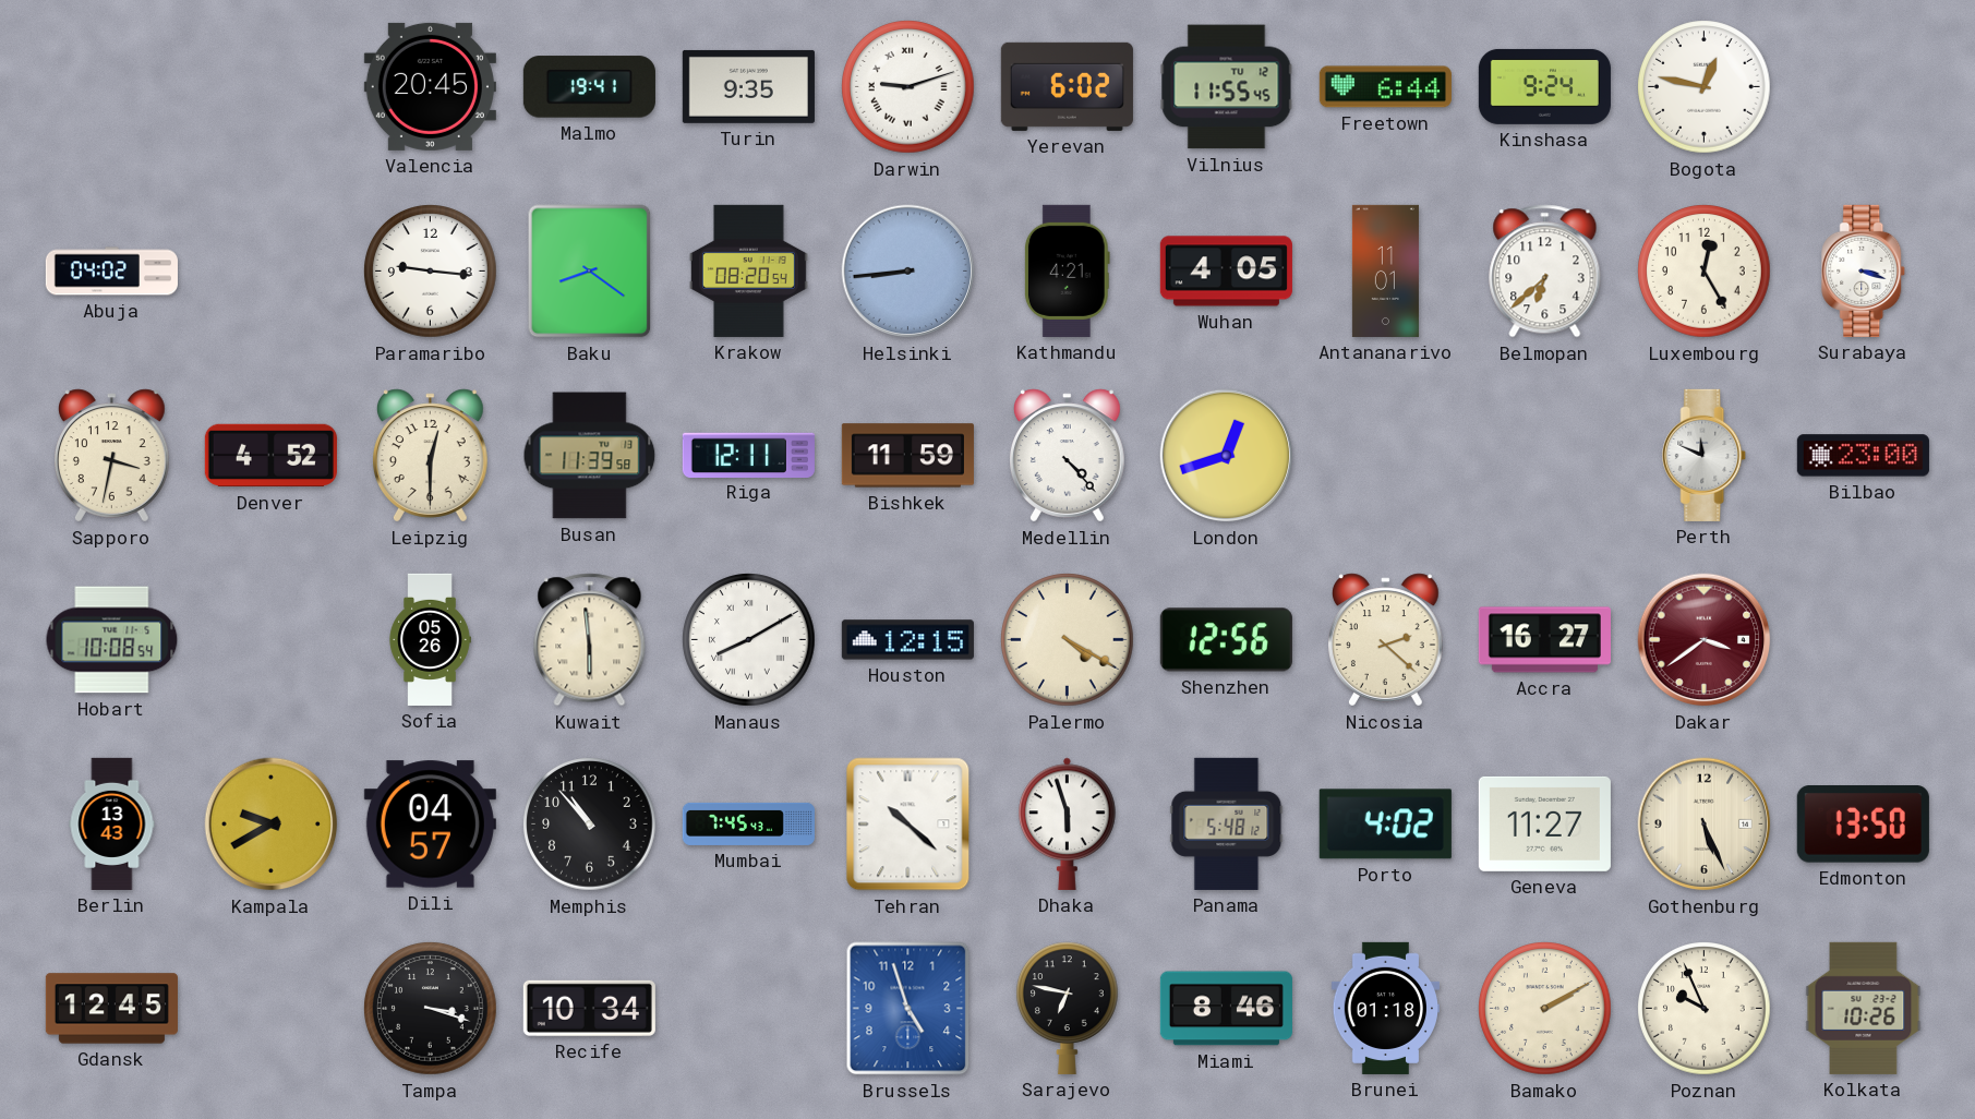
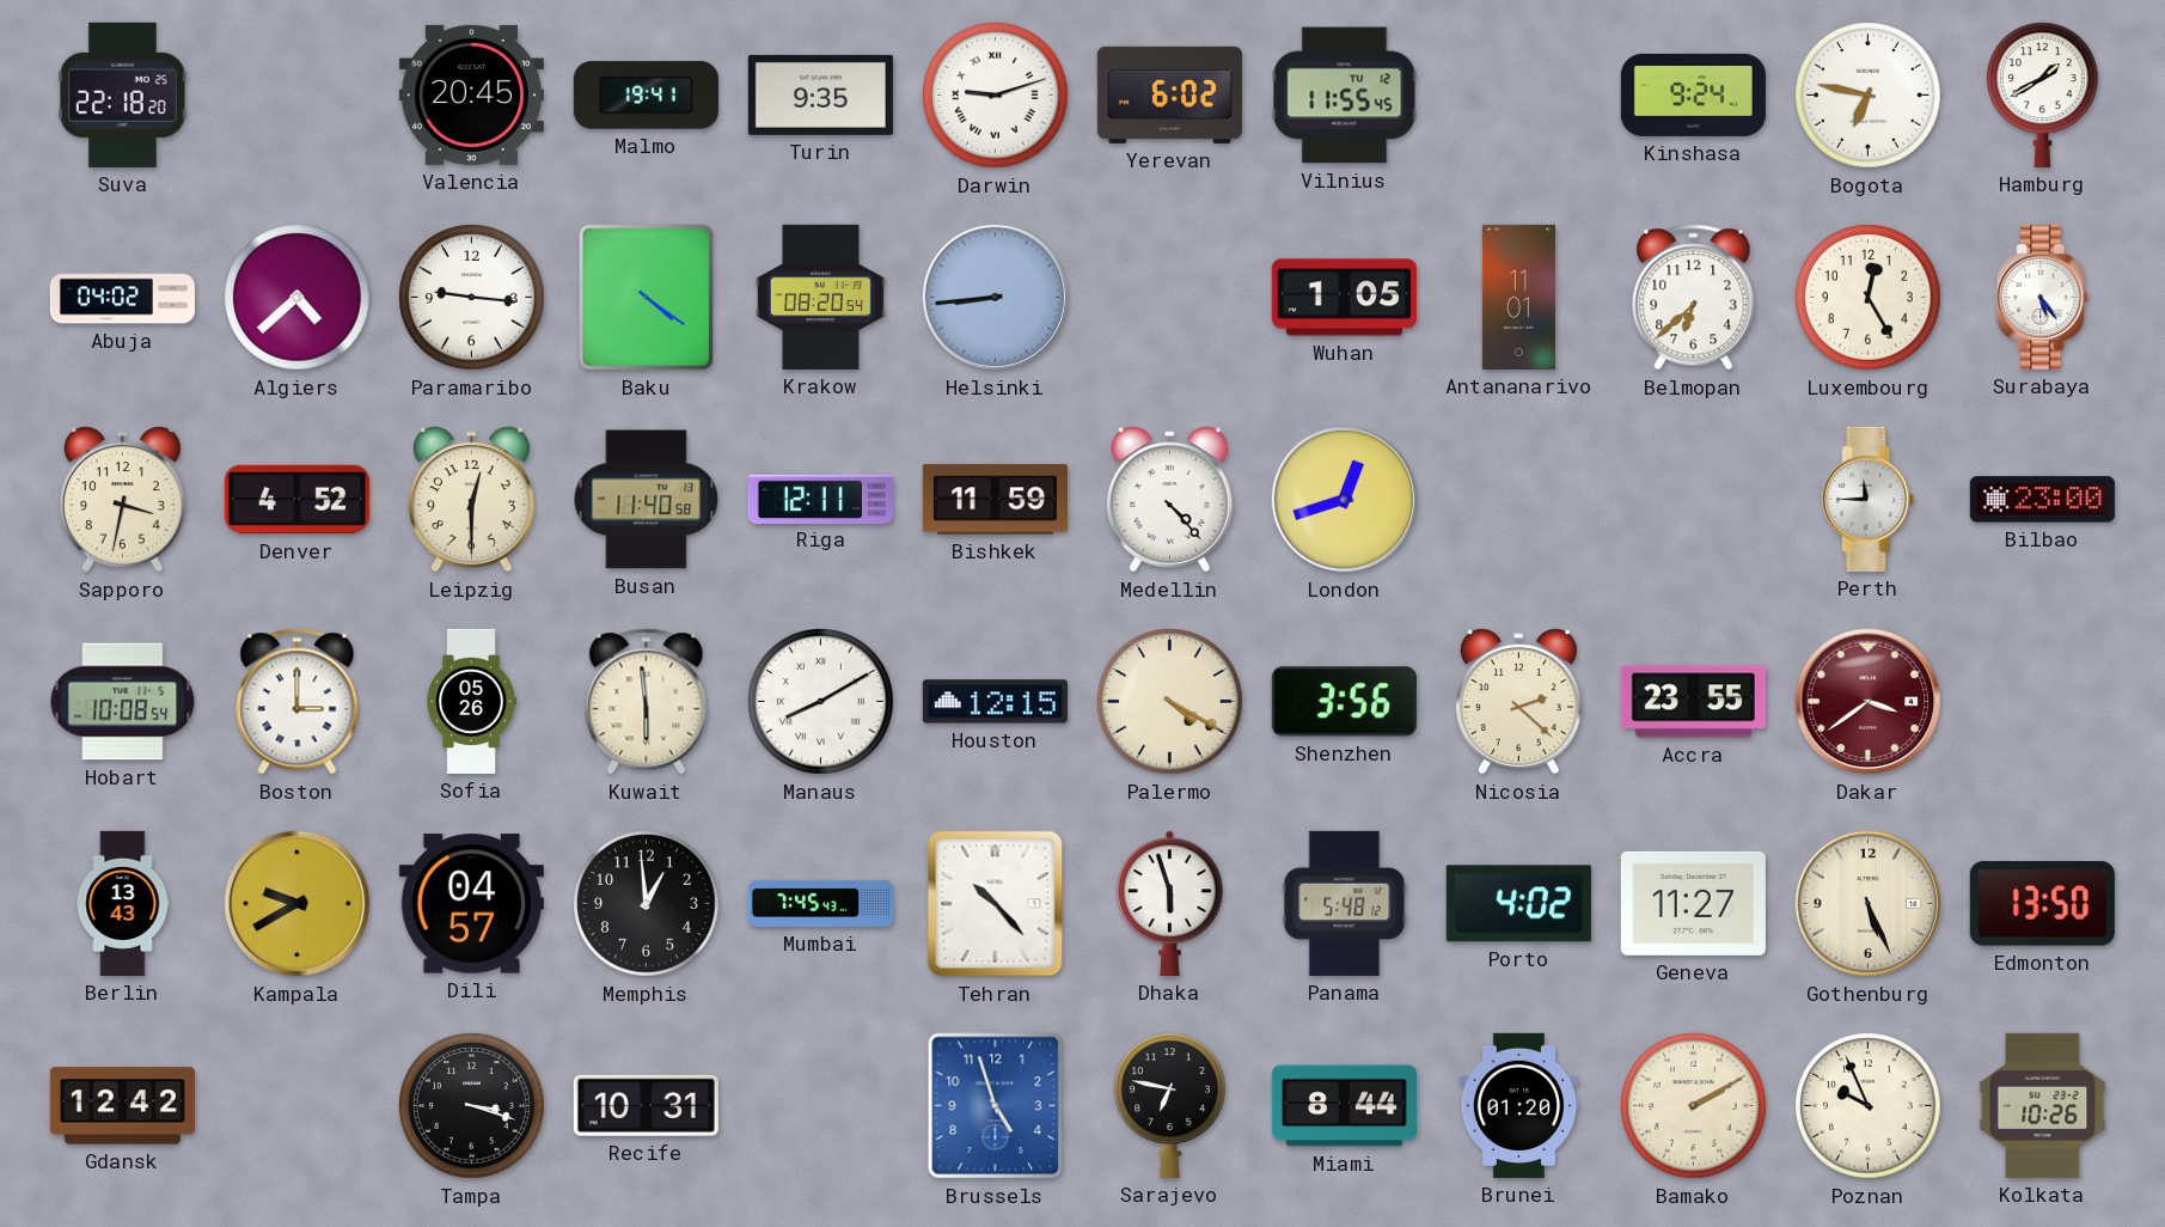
Suva: none -> 22:18 (122, 94)
Freetown: 6:44 -> none (1385, 87)
Bogota: 12:47 -> 6:47 (1869, 96)
Hamburg: none -> 1:40 (2043, 94)
Algiers: none -> 4:38 (298, 298)
Baku: 8:21 -> 4:21 (647, 298)
Kathmandu: 4:21 -> none (1067, 270)
Wuhan: 4:05 -> 1:05 (1344, 298)
Surabaya: 3:18 -> 5:24 (2043, 297)
Busan: 11:39 -> 11:40 (647, 500)
Perth: 11:49 -> 11:45 (1869, 499)
Boston: none -> 3:00 (298, 702)
Shenzhen: 12:56 -> 3:56 (1344, 702)
Accra: 16:27 -> 23:55 (1693, 702)
Memphis: 10:53 -> 12:59 (647, 904)
Tehran: 10:22 -> 10:23 (996, 904)
Gdansk: 12:45 -> 12:42 (122, 1106)
Recife: 10:34 -> 10:31 (646, 1105)
Miami: 8:46 -> 8:44 (1344, 1106)
Brunei: 01:18 -> 01:20 (1518, 1105)
